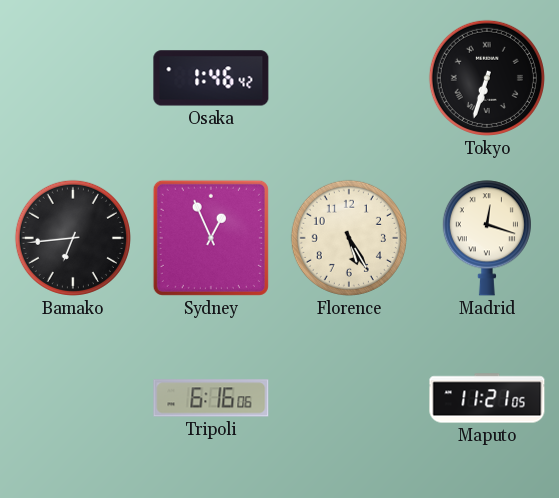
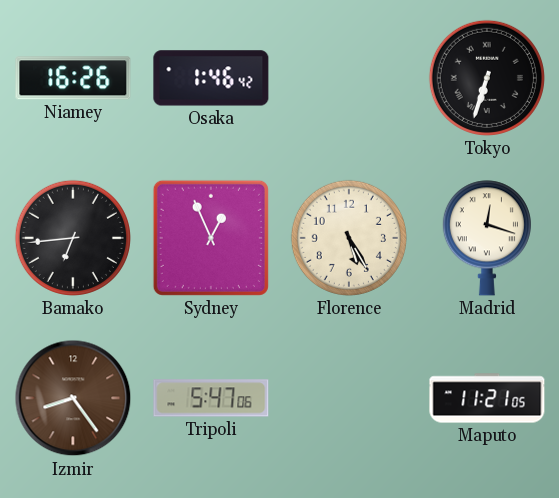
Niamey: none -> 16:26 (73, 78)
Izmir: none -> 8:24 (73, 398)
Tripoli: 6:16 -> 5:47 (211, 398)
